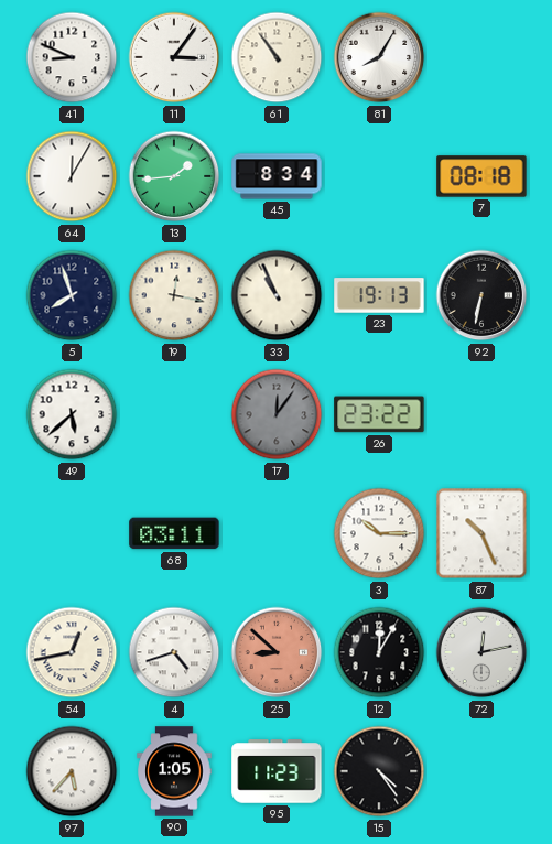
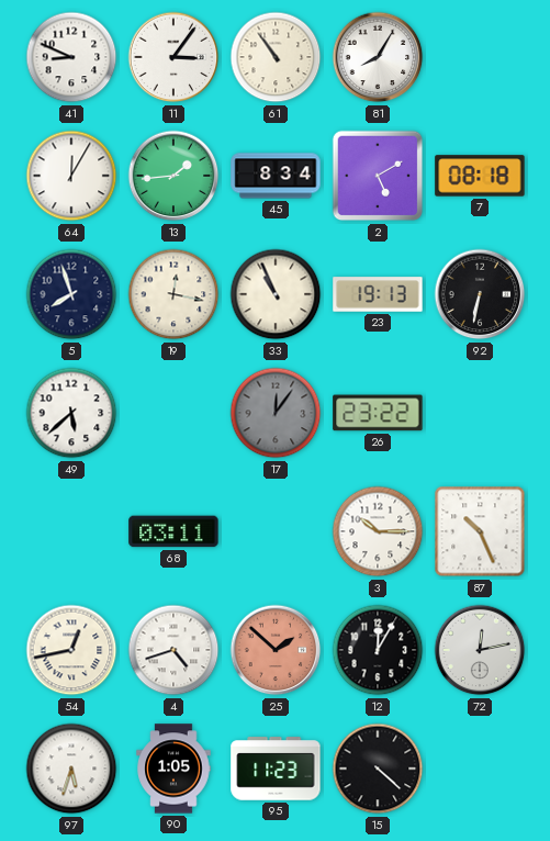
2: none -> 5:10 (378, 176)
25: 8:52 -> 1:52 (276, 650)
97: 5:37 -> 5:33 (71, 769)
15: 4:24 -> 4:22 (378, 769)
